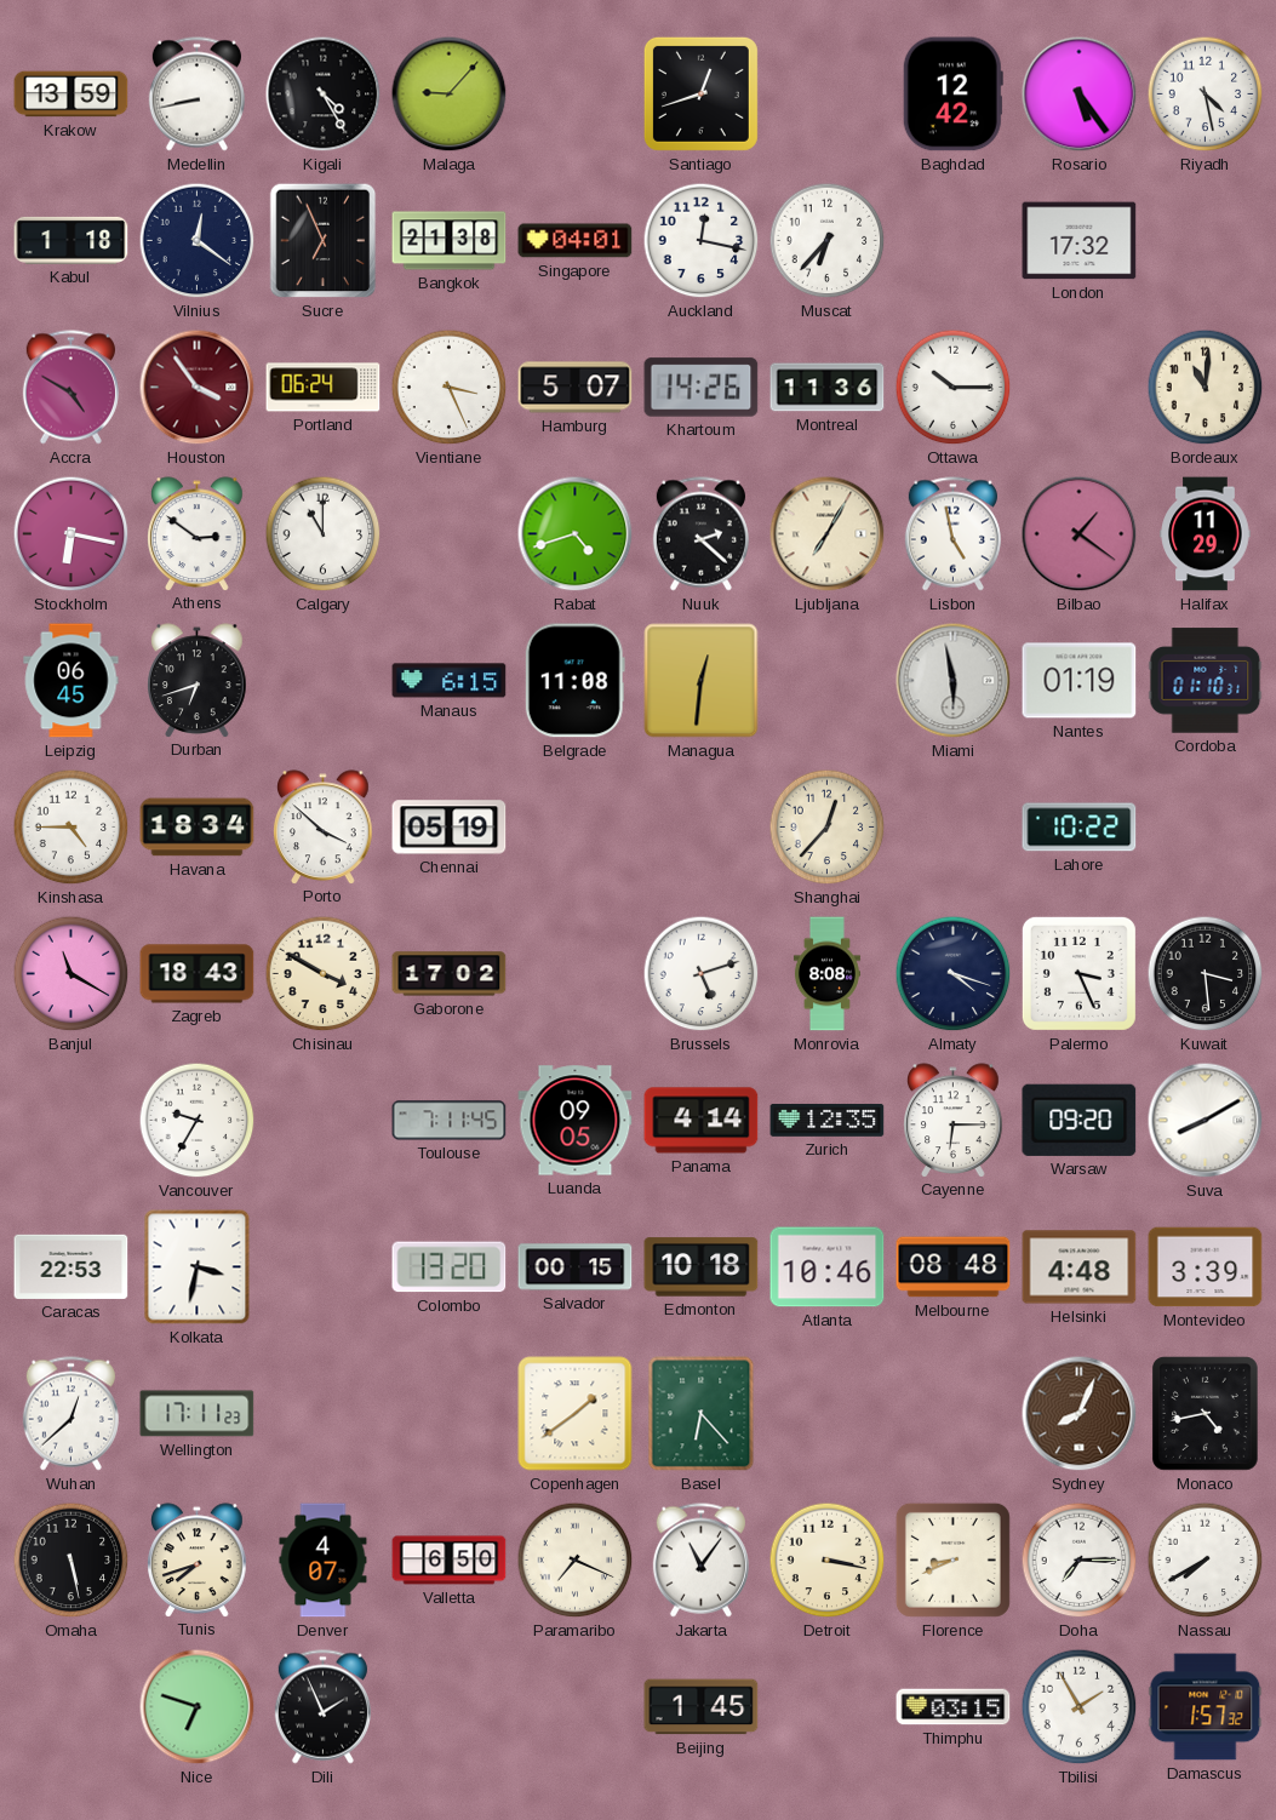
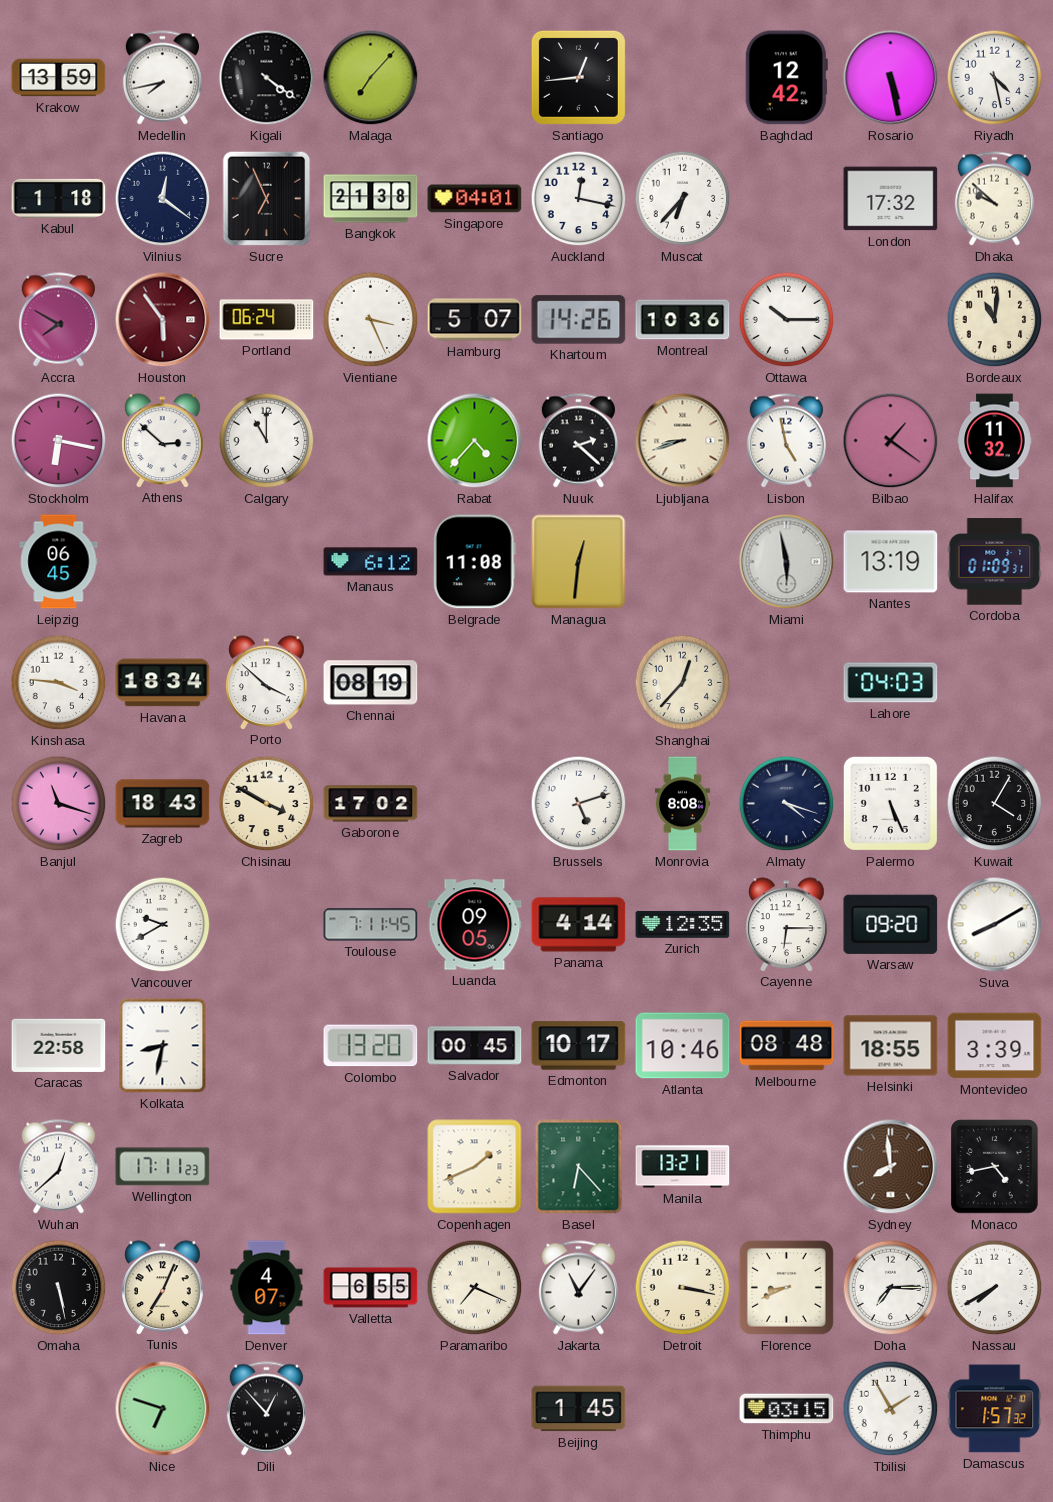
Medellin: 8:43 -> 7:43 (162, 78)
Kigali: 4:25 -> 4:21 (267, 78)
Malaga: 9:07 -> 7:07 (371, 78)
Santiago: 12:42 -> 12:44 (578, 77)
Rosario: 5:24 -> 5:28 (891, 78)
Dhaka: none -> 9:52 (994, 199)
Accra: 4:50 -> 7:50 (58, 320)
Houston: 3:54 -> 5:54 (163, 320)
Montreal: 11:36 -> 10:36 (683, 320)
Athens: 2:51 -> 2:52 (163, 440)
Rabat: 4:42 -> 4:37 (475, 441)
Ljubljana: 7:05 -> 8:42 (683, 441)
Halifax: 11:29 -> 11:32 (995, 441)
Durban: 6:42 -> none (198, 680)
Manaus: 6:15 -> 6:12 (371, 562)
Nantes: 01:19 -> 13:19 (891, 562)
Cordoba: 01:10 -> 01:09 (995, 562)
Kinshasa: 4:45 -> 3:46 (59, 683)
Chennai: 05:19 -> 08:19 (371, 683)
Lahore: 10:22 -> 04:03 (891, 683)
Banjul: 11:20 -> 11:18 (59, 804)
Palermo: 3:26 -> 5:26 (890, 803)
Kuwait: 3:29 -> 4:05 (995, 804)
Vancouver: 9:35 -> 9:40 (163, 925)
Caracas: 22:53 -> 22:58 (59, 1045)
Kolkata: 3:32 -> 8:32 (163, 1046)
Salvador: 00:15 -> 00:45 (475, 1046)
Edmonton: 10:18 -> 10:17 (579, 1046)
Helsinki: 4:48 -> 18:55 (891, 1046)
Copenhagen: 1:39 -> 1:41 (475, 1167)
Manila: none -> 13:21 (683, 1167)
Sydney: 8:04 -> 7:59 (891, 1167)
Tunis: 7:42 -> 7:04 (163, 1287)
Valletta: 6:50 -> 6:55 (371, 1288)
Dili: 1:56 -> 12:53 (266, 1409)
